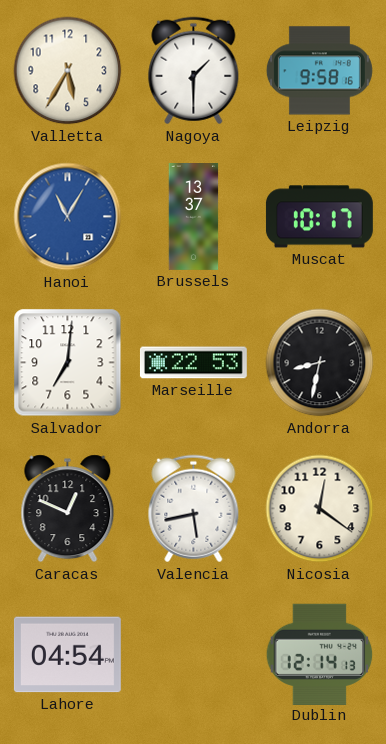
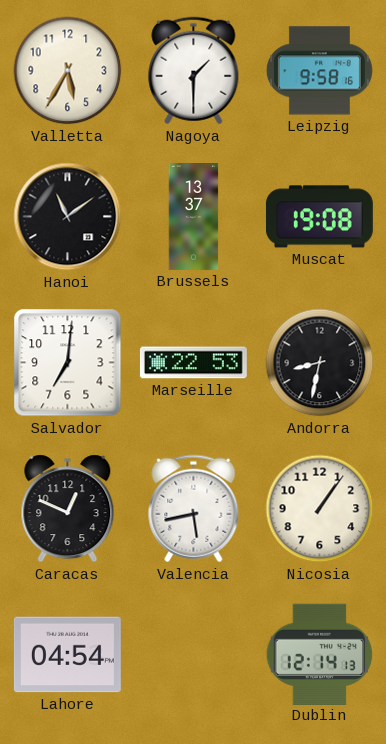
Hanoi: 11:05 -> 11:09 (68, 217)
Hanoi dial: blue -> black (68, 217)
Muscat: 10:17 -> 19:08 (319, 217)
Nicosia: 12:21 -> 1:06 (320, 509)
